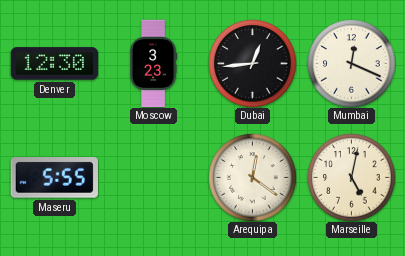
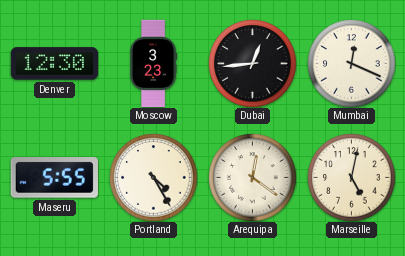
Portland: none -> 4:25 (153, 177)
